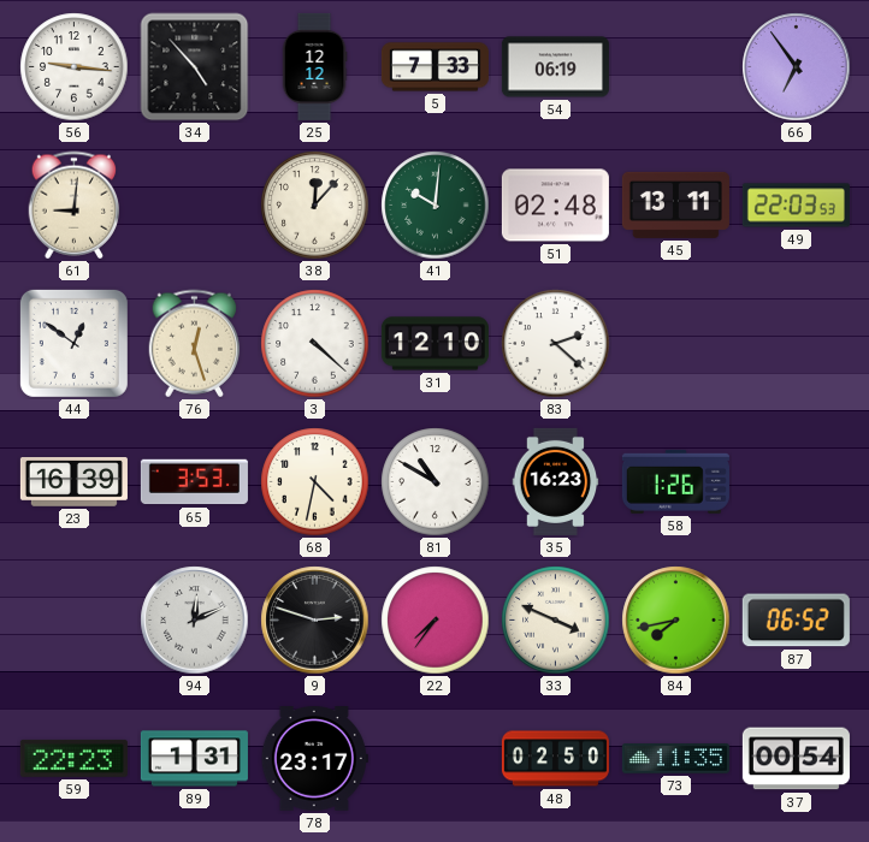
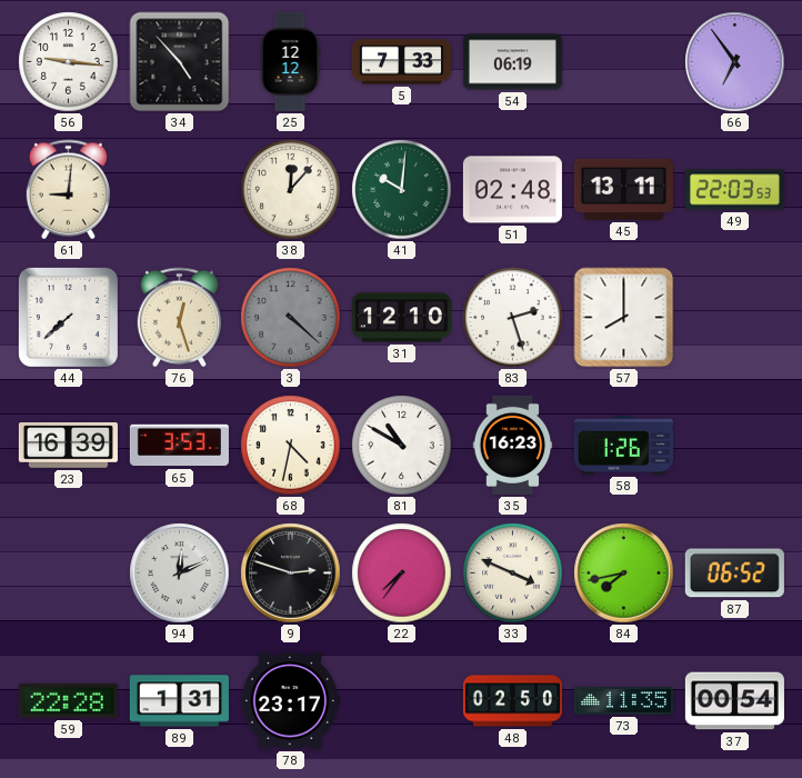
44: 12:51 -> 7:38 (68, 317)
3 dial: white -> grey (291, 318)
83: 2:22 -> 2:27 (513, 318)
57: none -> 8:00 (624, 318)
59: 22:23 -> 22:28 (68, 700)
